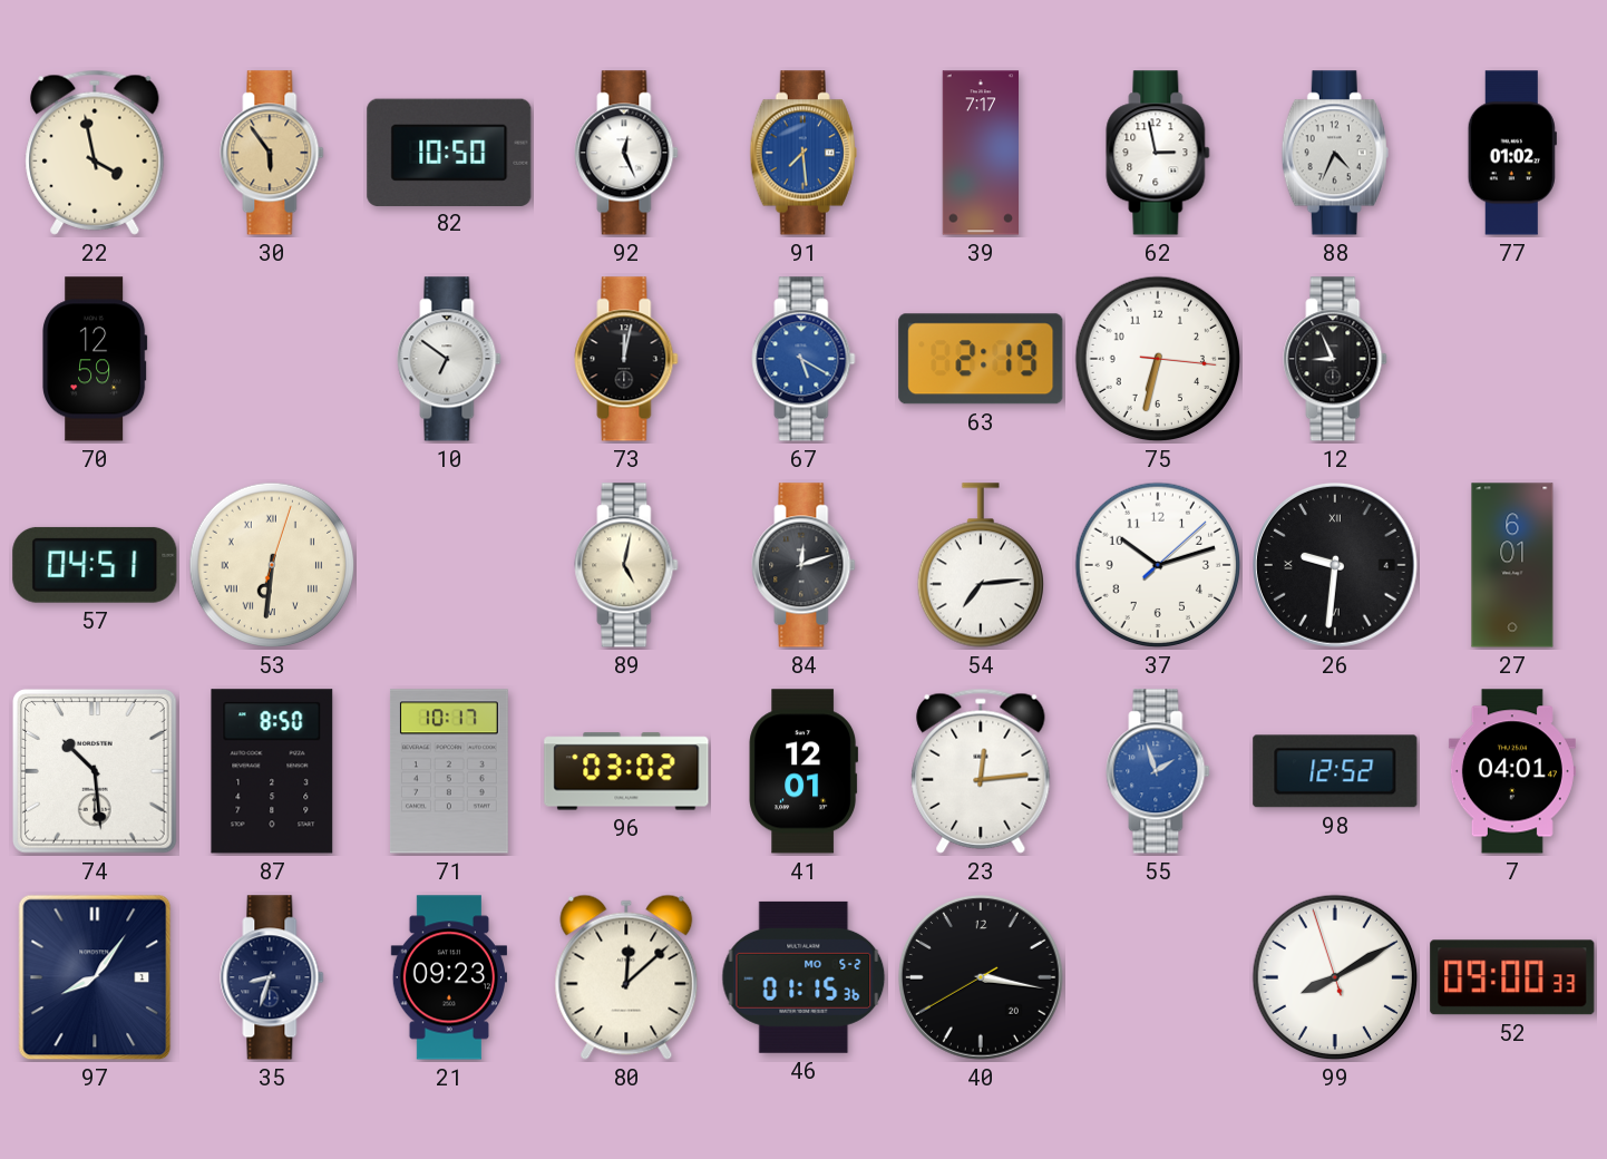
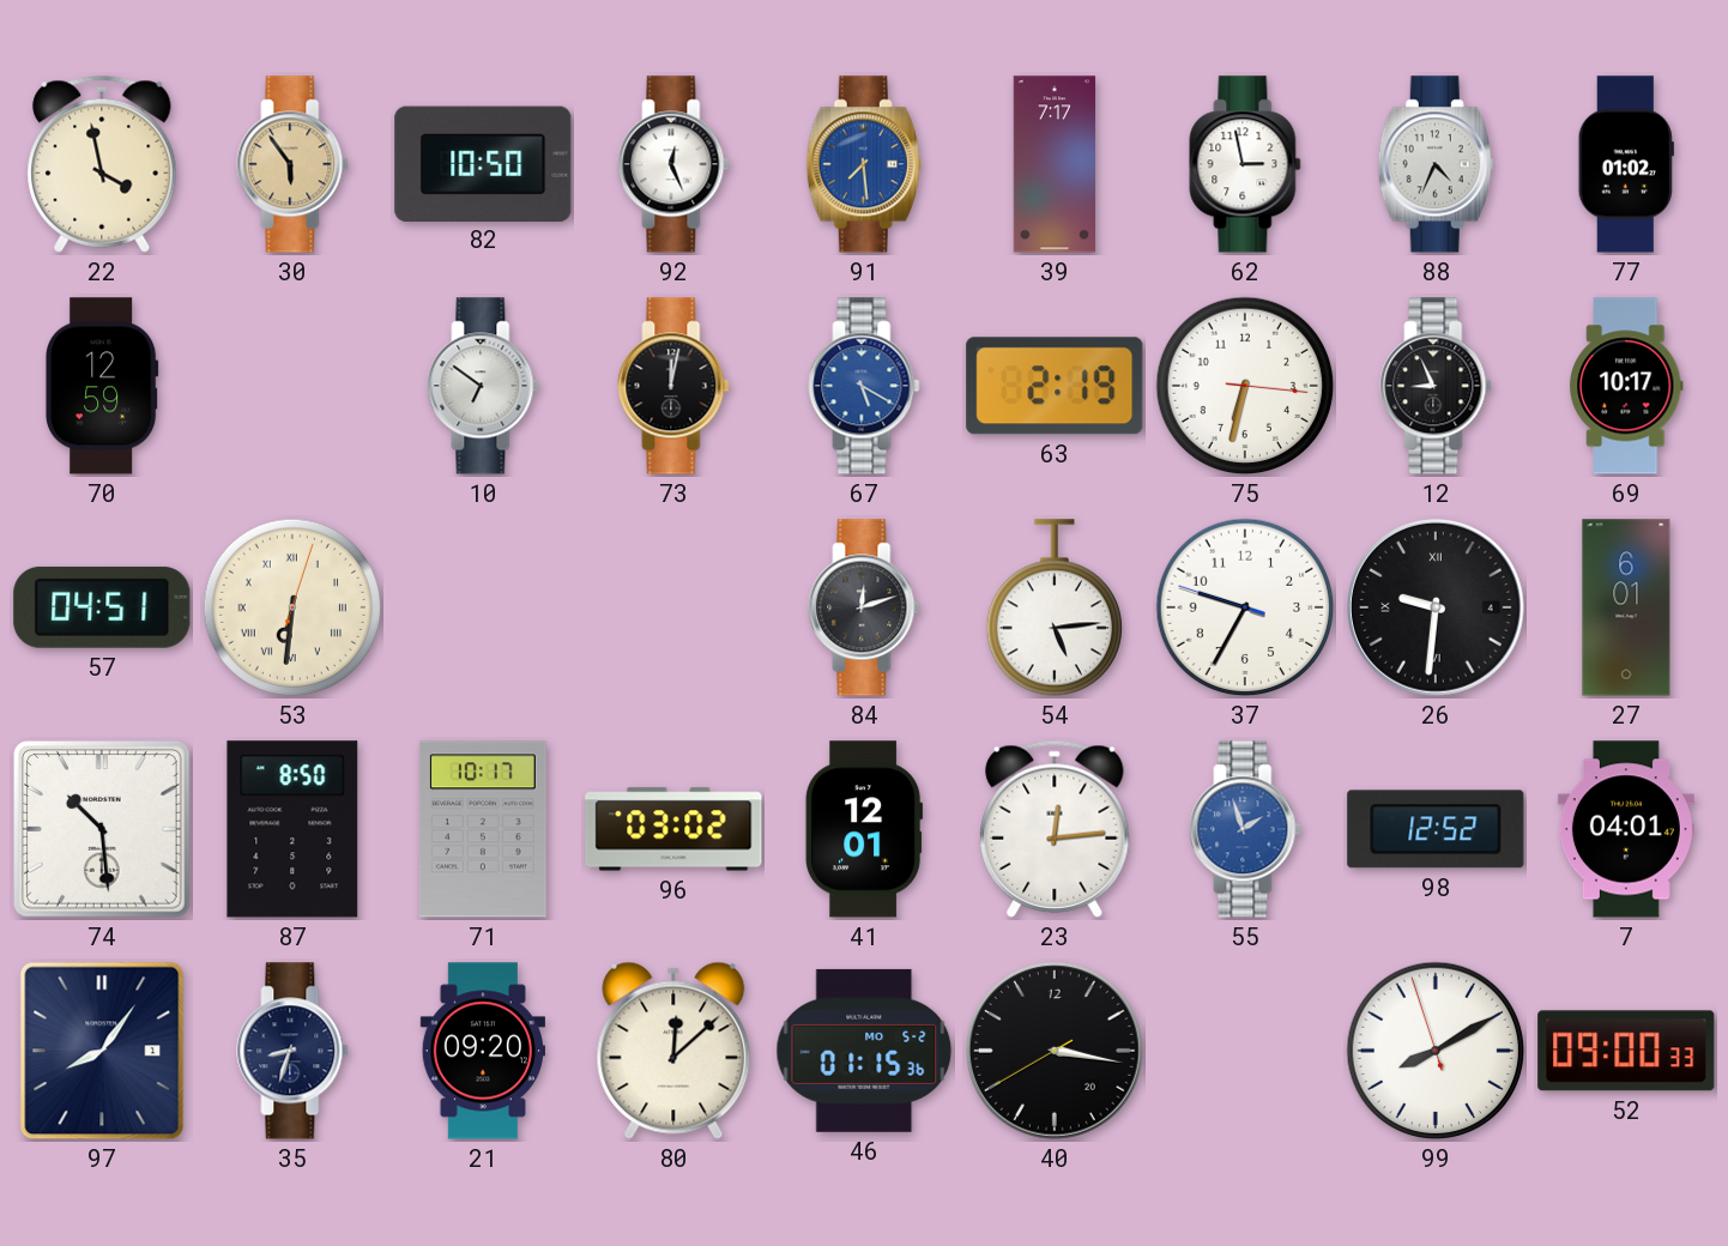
69: none -> 10:17 (1626, 386)
89: 5:02 -> none (626, 565)
54: 7:14 -> 5:14 (1053, 607)
37: 10:12 -> 9:34 (1245, 607)
21: 09:23 -> 09:20 (482, 1051)
